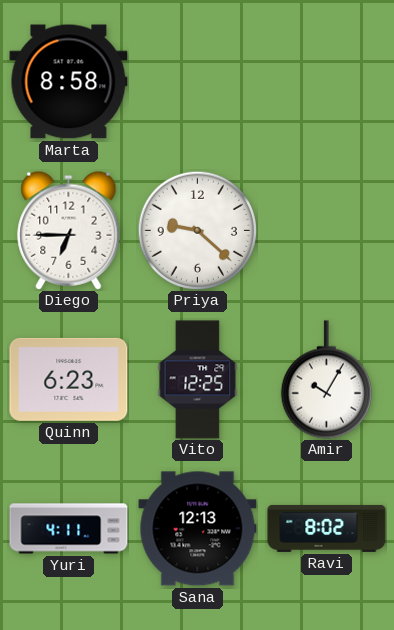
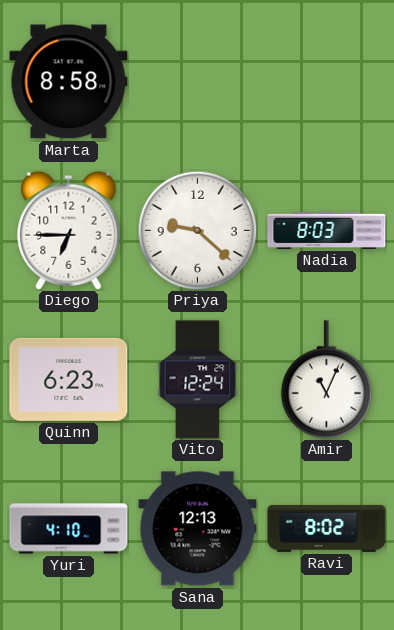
Nadia: none -> 8:03 (327, 230)
Vito: 12:25 -> 12:24 (198, 380)
Amir: 10:05 -> 11:04 (326, 380)
Yuri: 4:11 -> 4:10 (69, 529)
